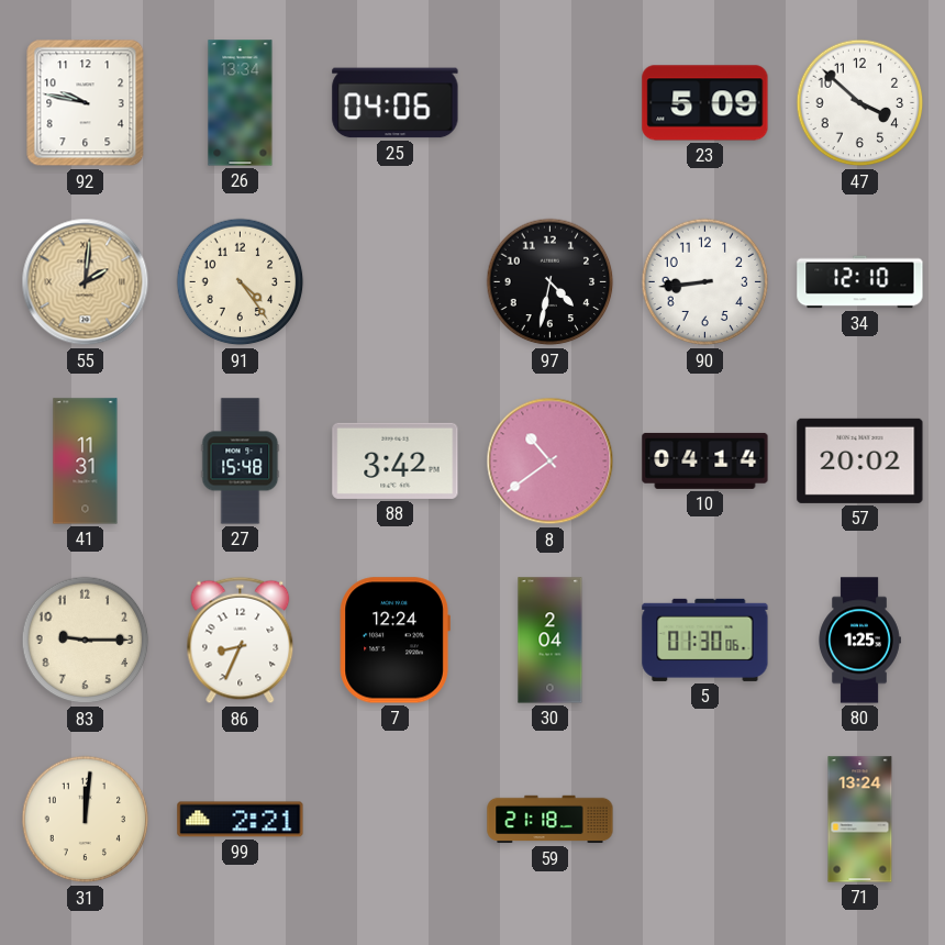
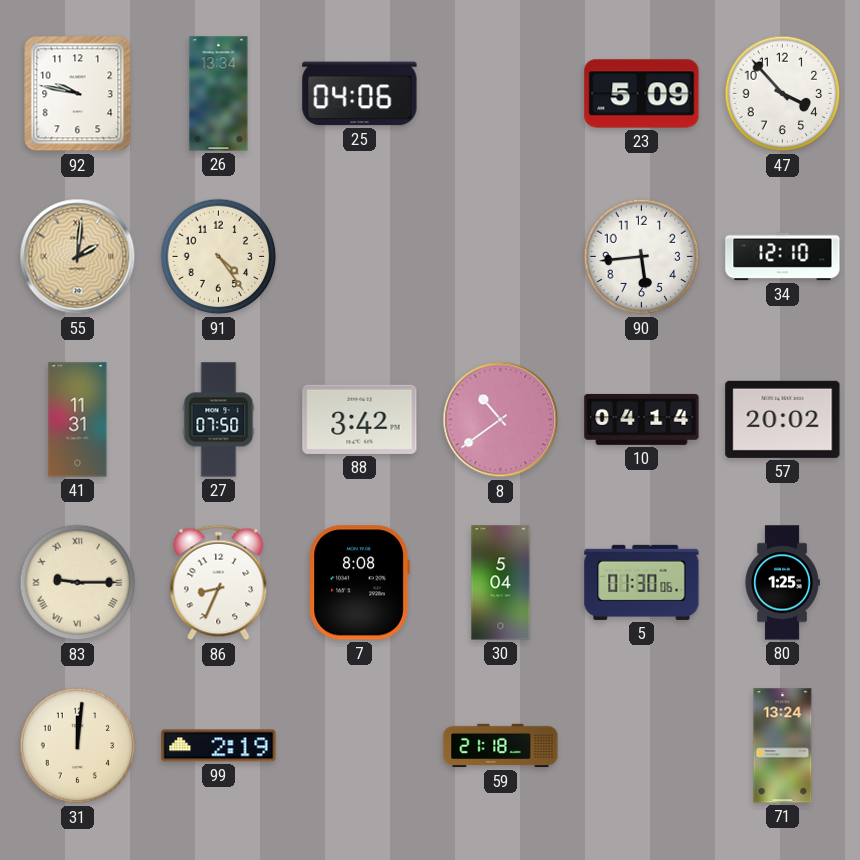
47: 3:52 -> 3:53 (783, 94)
97: 4:32 -> none (551, 282)
90: 8:44 -> 5:44 (642, 257)
27: 15:48 -> 07:50 (219, 420)
83 numerals: Arabic -> Roman (78, 583)
7: 12:24 -> 8:08 (359, 583)
30: 2:04 -> 5:04 (501, 583)
99: 2:21 -> 2:19 (219, 746)
